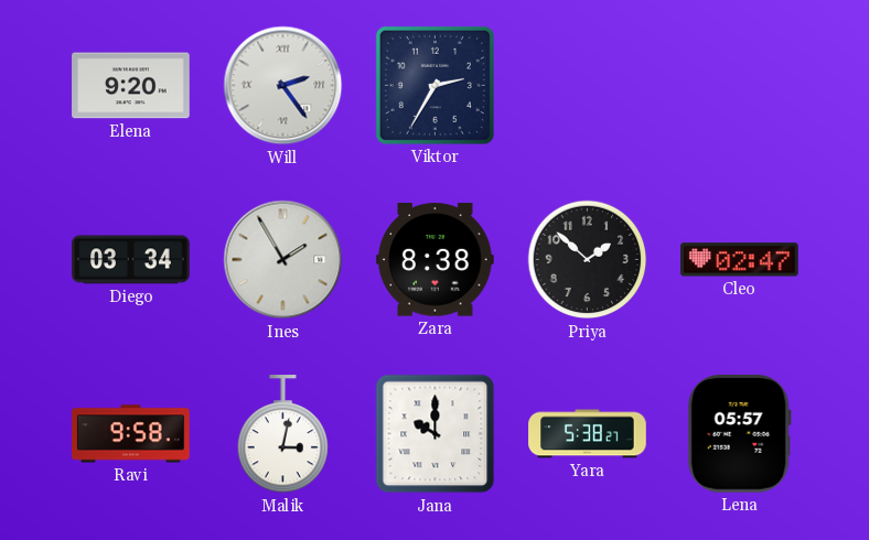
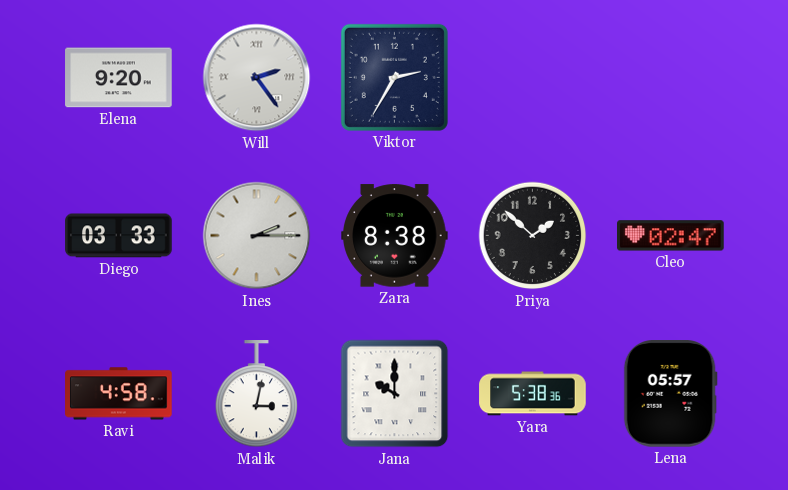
Diego: 03:34 -> 03:33 (119, 236)
Ines: 1:55 -> 2:15 (257, 236)
Ravi: 9:58 -> 4:58 (119, 394)
Yara: 5:38:27 -> 5:38:36 (533, 394)
